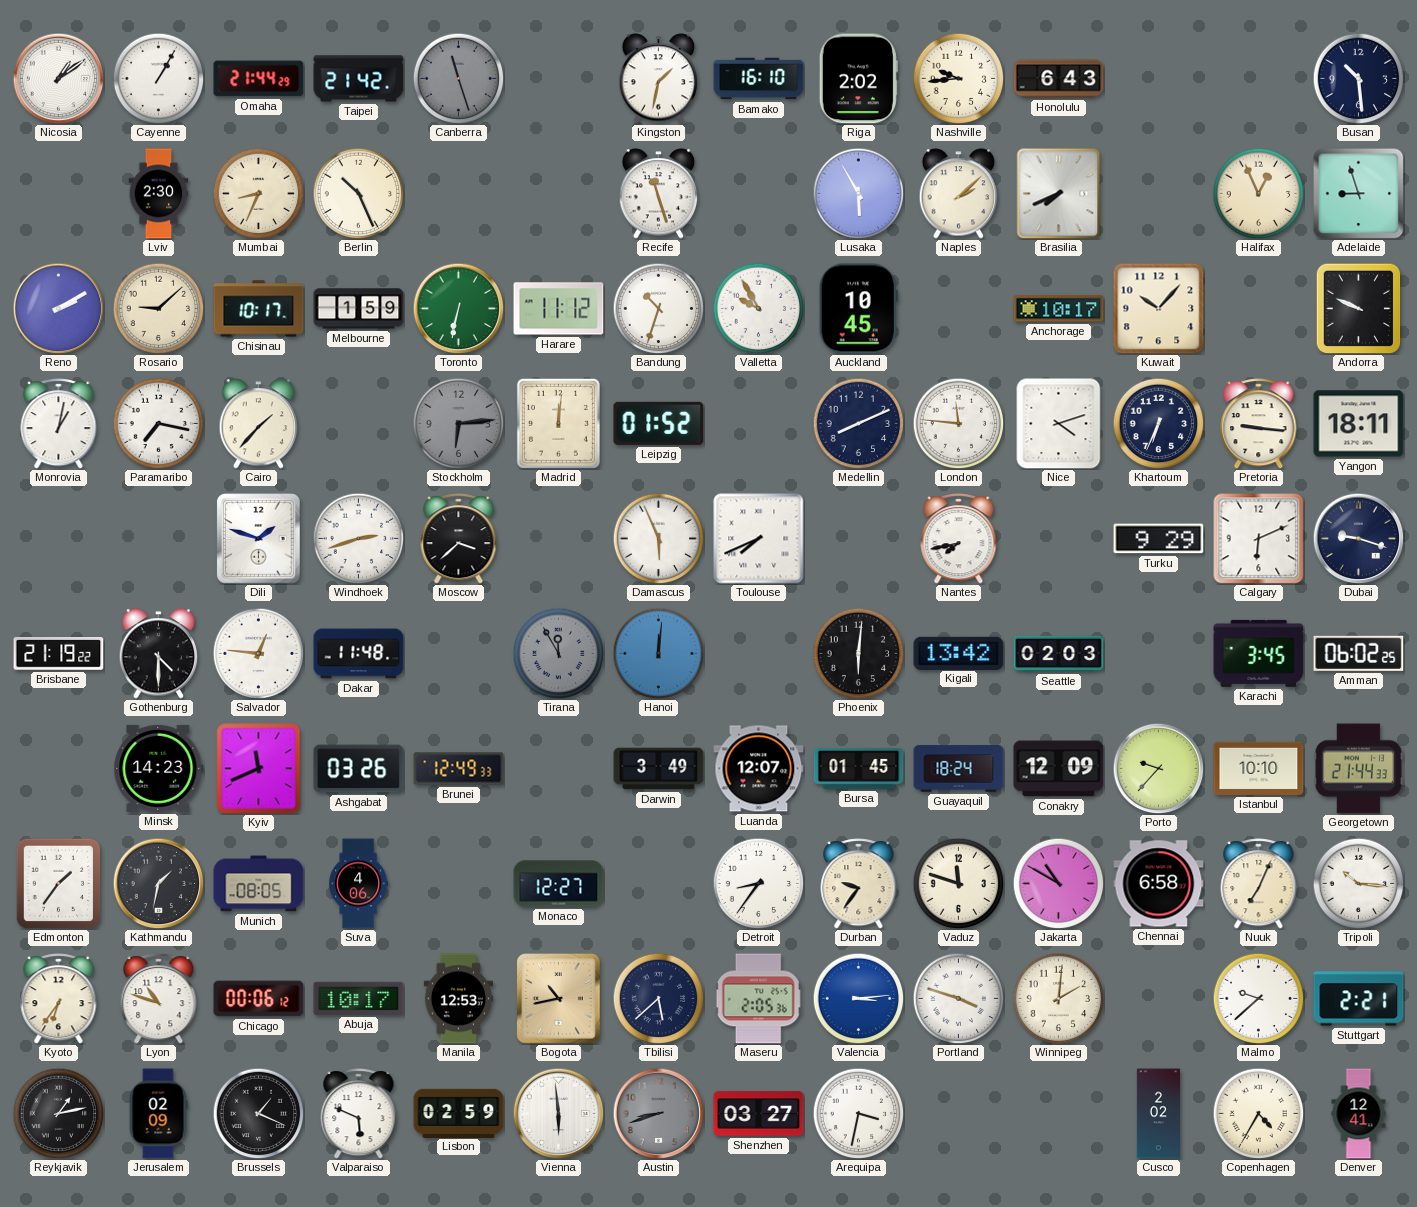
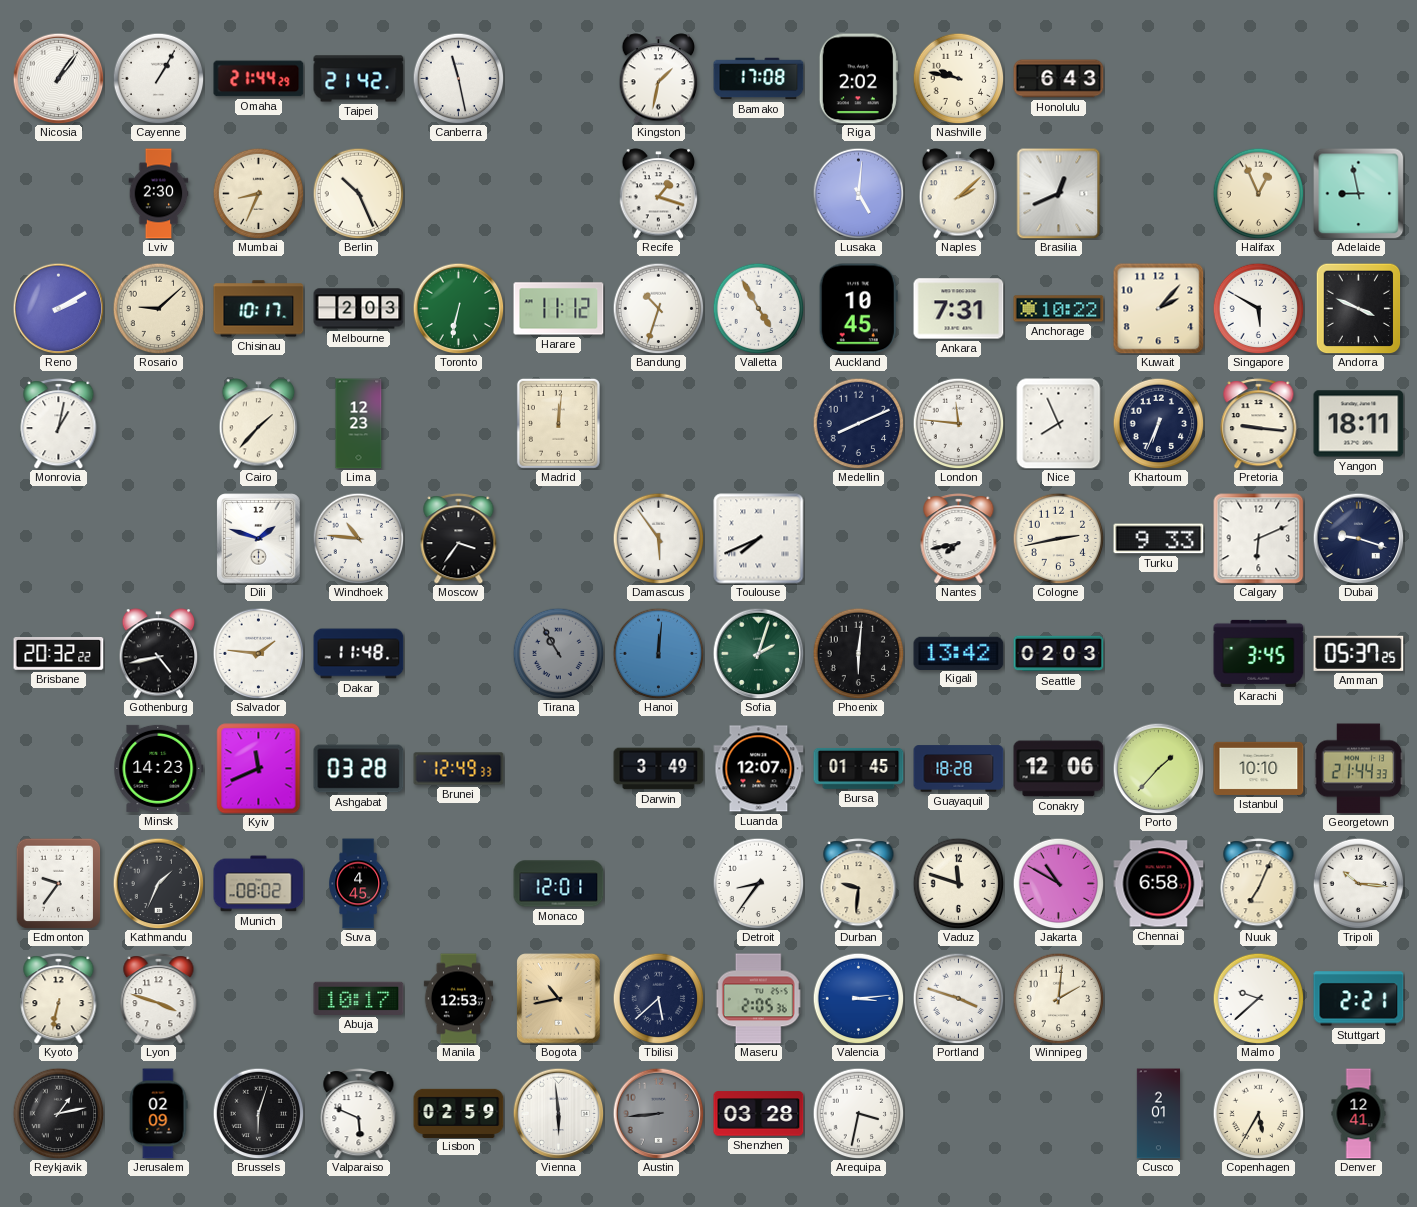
Nicosia: 1:09 -> 1:06 (58, 78)
Canberra: 11:27 -> 11:28 (458, 78)
Canberra dial: grey -> white (458, 78)
Bamako: 16:10 -> 17:08 (759, 79)
Nashville: 9:44 -> 9:47 (958, 78)
Busan: 10:29 -> none (1358, 78)
Recife: 11:27 -> 1:18 (659, 194)
Lusaka: 5:55 -> 5:01 (858, 193)
Brasilia: 7:41 -> 12:41 (1059, 194)
Adelaide: 8:57 -> 8:58 (1358, 193)
Melbourne: 1:59 -> 2:03 (359, 309)
Valletta: 9:55 -> 4:55 (758, 308)
Ankara: none -> 7:31 (959, 309)
Anchorage: 10:17 -> 10:22 (1059, 309)
Kuwait: 10:07 -> 2:07 (1159, 309)
Singapore: none -> 5:50 (1258, 308)
Andorra: 9:49 -> 3:49 (1359, 308)
Paramaribo: 7:17 -> none (158, 423)
Lima: none -> 12:23 (359, 424)
Stockholm: 6:14 -> none (458, 423)
Leipzig: 01:52 -> none (659, 423)
Nice: 4:12 -> 7:56 (1059, 424)
Windhoek: 2:42 -> 10:46 (358, 538)
Moscow: 3:38 -> 3:36 (459, 539)
Damascus: 5:56 -> 5:54 (658, 538)
Cologne: none -> 2:43 (1058, 538)
Turku: 9:29 -> 9:33 (1159, 539)
Brisbane: 21:19 -> 20:32 (59, 654)
Gothenburg: 4:30 -> 4:43 (159, 654)
Salvador: 12:46 -> 1:46 (258, 653)
Tirana: 11:55 -> 10:55 (558, 653)
Sofia: none -> 2:03 (758, 653)
Amman: 06:02 -> 05:37 (1359, 653)
Ashgabat: 03:26 -> 03:28 (359, 769)
Guayaquil: 18:24 -> 18:28 (959, 769)
Conakry: 12:09 -> 12:06 (1059, 769)
Porto: 9:37 -> 1:37 (1158, 768)
Edmonton: 1:36 -> 9:36 (59, 883)
Kathmandu: 1:32 -> 1:34 (158, 883)
Munich: 08:05 -> 08:02 (259, 884)
Suva: 4:06 -> 4:45 (359, 884)
Monaco: 12:27 -> 12:01 (559, 884)
Durban: 9:36 -> 9:31 (859, 884)
Kyoto: 6:36 -> 6:32 (59, 999)
Lyon: 10:48 -> 3:48 (159, 999)
Chicago: 00:06 -> none (259, 999)
Brussels: 1:19 -> 6:03 (258, 1113)
Austin: 8:42 -> 8:44 (658, 1113)
Shenzhen: 03:27 -> 03:28 (759, 1114)
Cusco: 2:02 -> 2:01 (1158, 1114)
Copenhagen: 4:35 -> 5:35 (1258, 1113)
